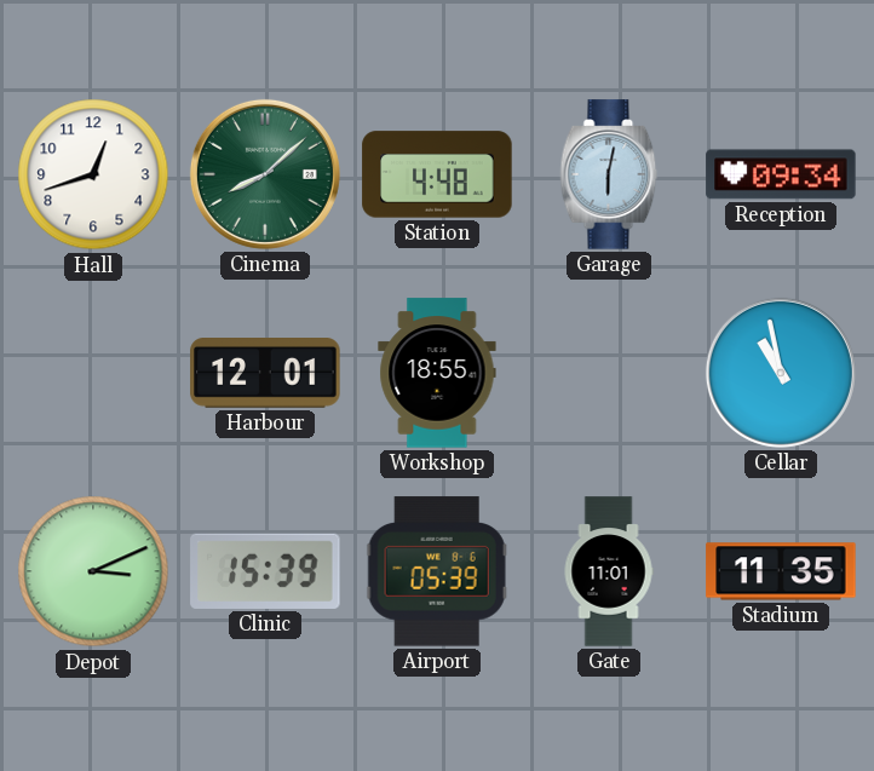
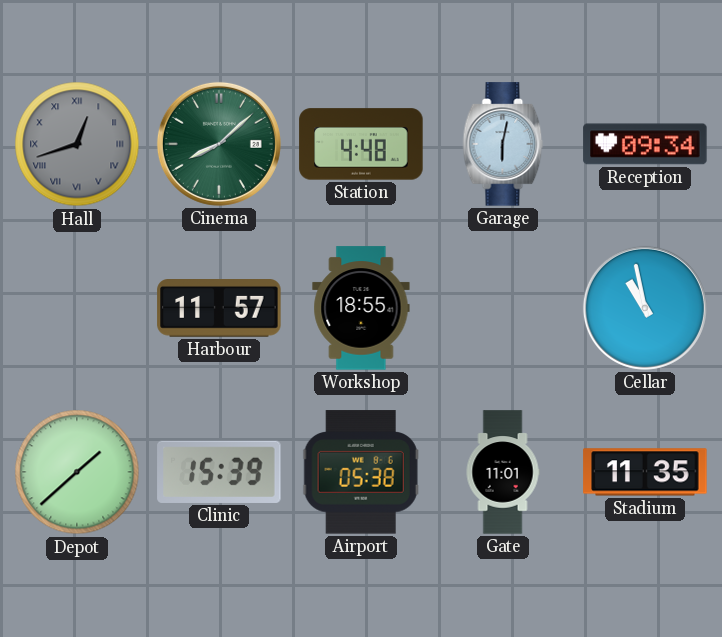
Hall dial: white -> grey (77, 144)
Hall numerals: Arabic -> Roman (77, 144)
Harbour: 12:01 -> 11:57 (219, 309)
Depot: 3:11 -> 1:38 (77, 472)
Airport: 05:39 -> 05:38 (361, 472)
